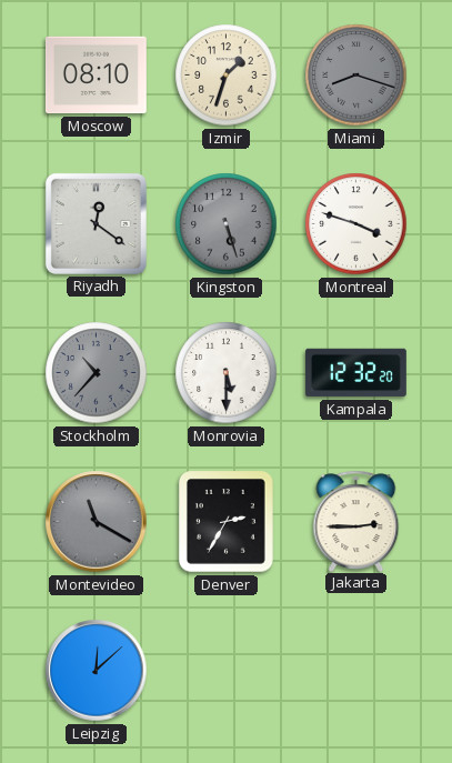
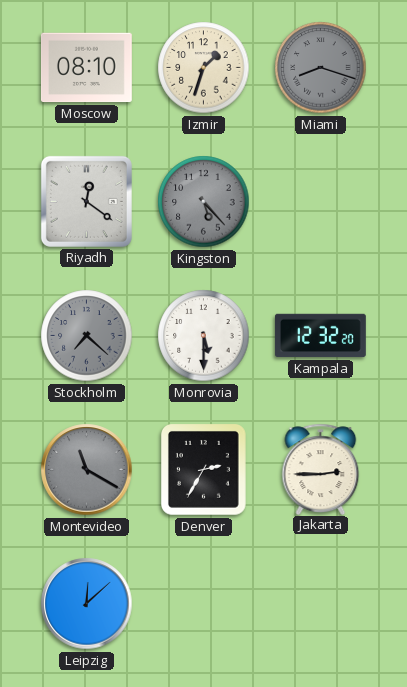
Kingston: 5:27 -> 5:23 (204, 202)
Montreal: 3:48 -> none (356, 224)
Stockholm: 10:37 -> 7:22 (87, 336)
